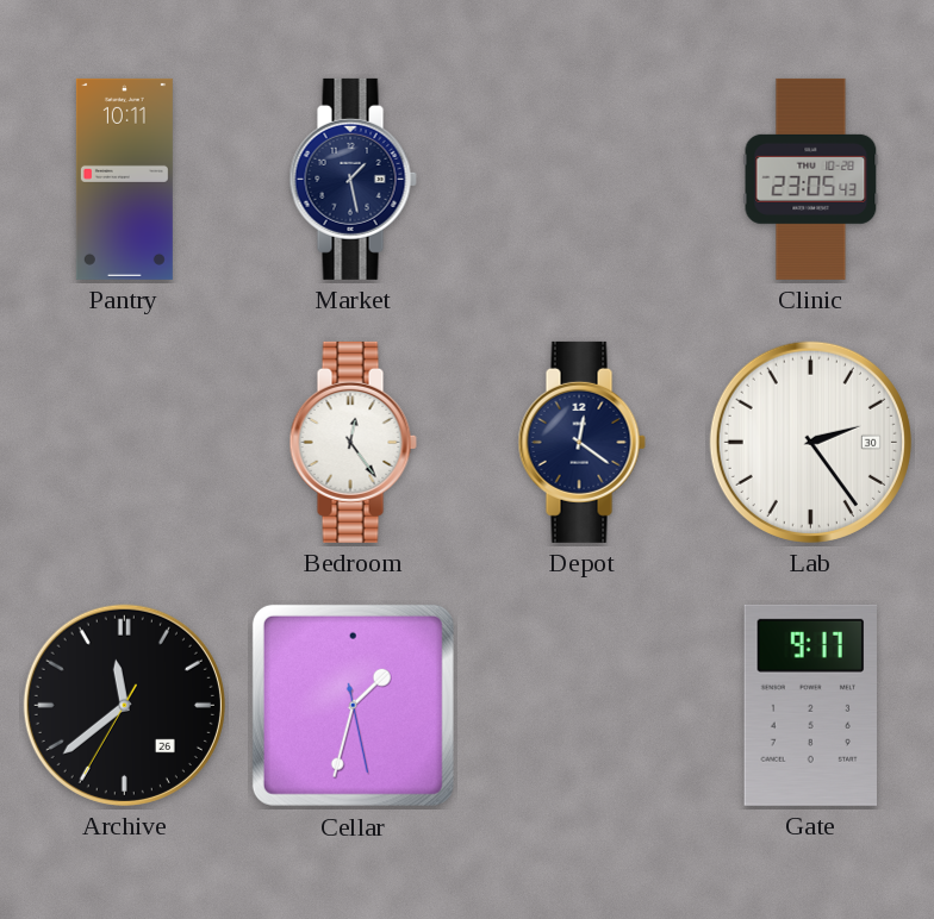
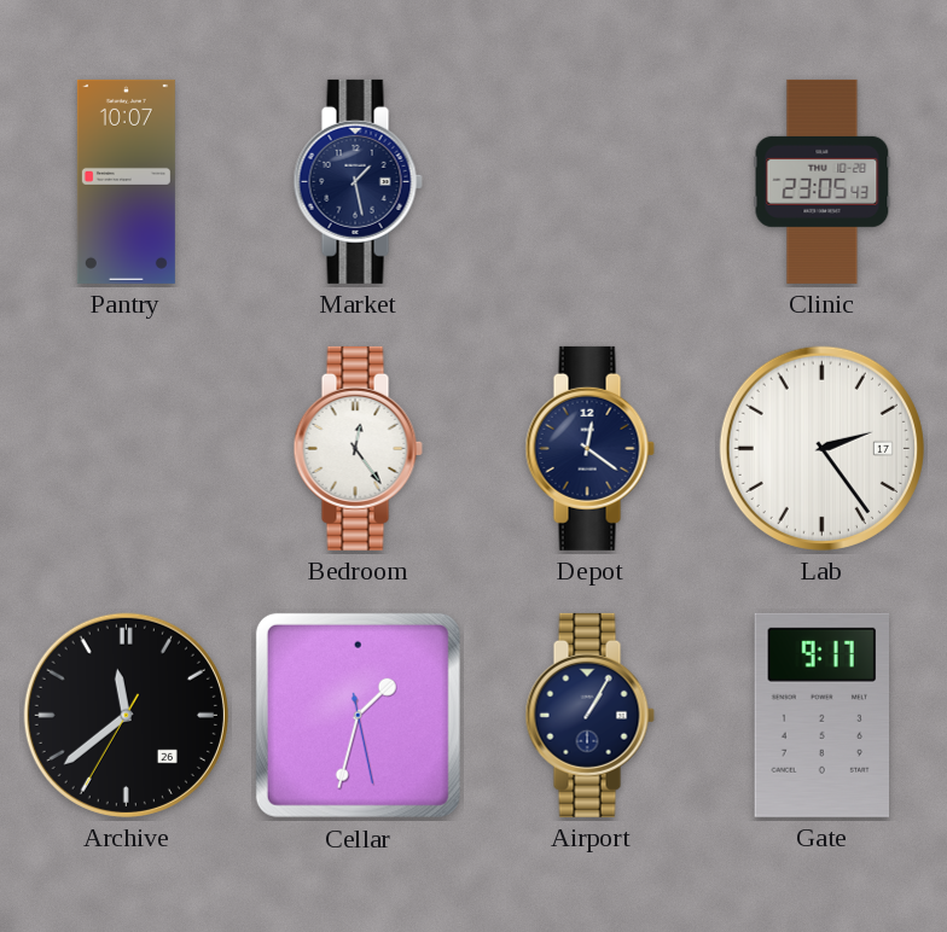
Pantry: 10:11 -> 10:07 (126, 181)
Lab date: 30 -> 17 (821, 448)
Airport: none -> 1:05 (589, 715)
